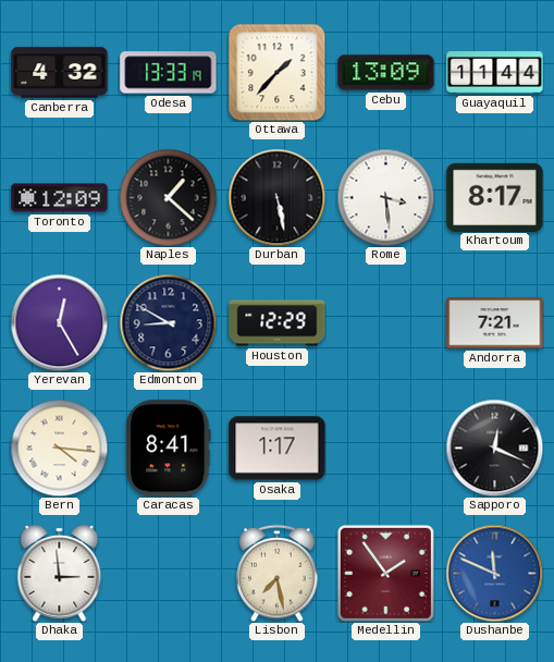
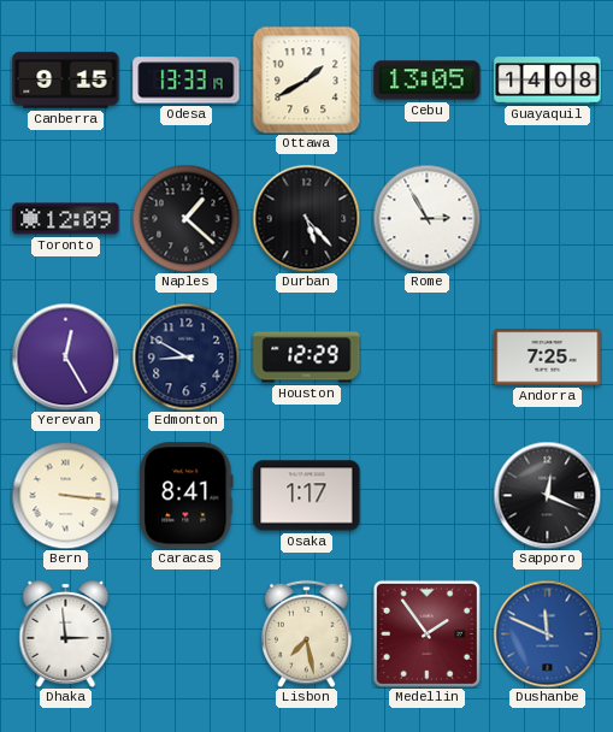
Canberra: 4:32 -> 9:15 (66, 81)
Ottawa: 1:37 -> 1:40 (306, 79)
Cebu: 13:09 -> 13:05 (428, 81)
Guayaquil: 11:44 -> 14:08 (548, 81)
Durban: 5:28 -> 5:23 (306, 218)
Rome: 3:29 -> 2:55 (426, 218)
Khartoum: 8:17 -> none (495, 197)
Andorra: 7:21 -> 7:25 (548, 358)
Bern: 4:16 -> 3:16 (65, 495)
